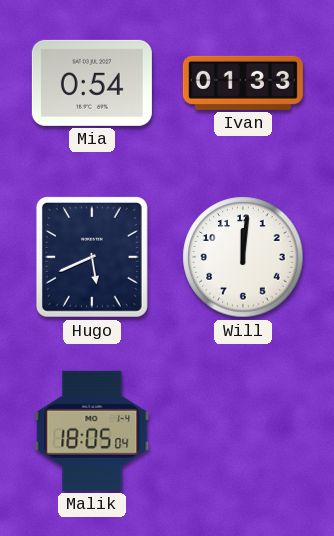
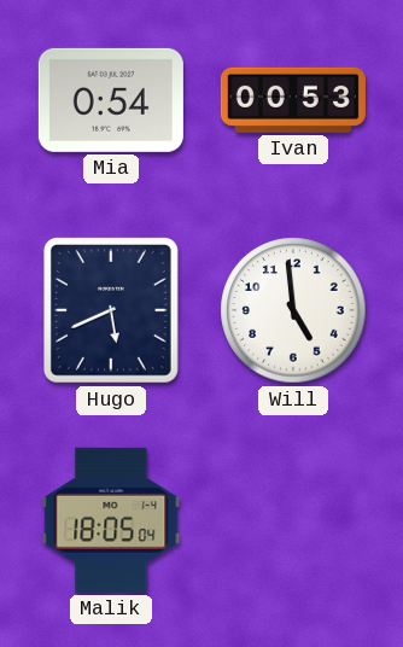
Ivan: 01:33 -> 00:53 (293, 100)
Will: 12:01 -> 4:59 (293, 310)
